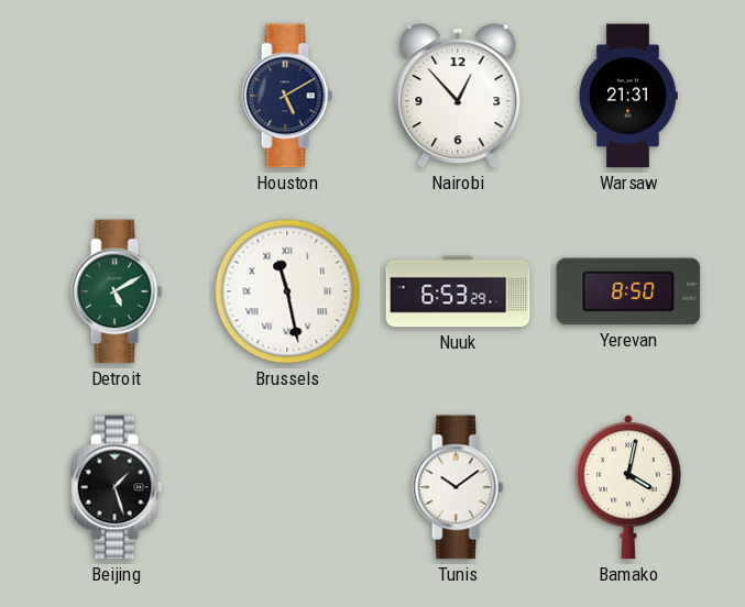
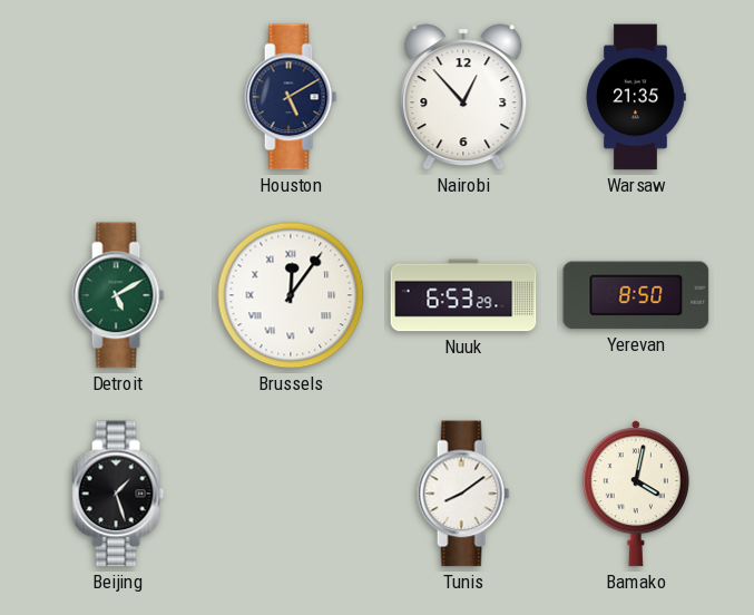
Warsaw: 21:31 -> 21:35 (636, 97)
Brussels: 11:28 -> 12:06 (291, 295)
Tunis: 10:09 -> 8:09 (463, 494)
